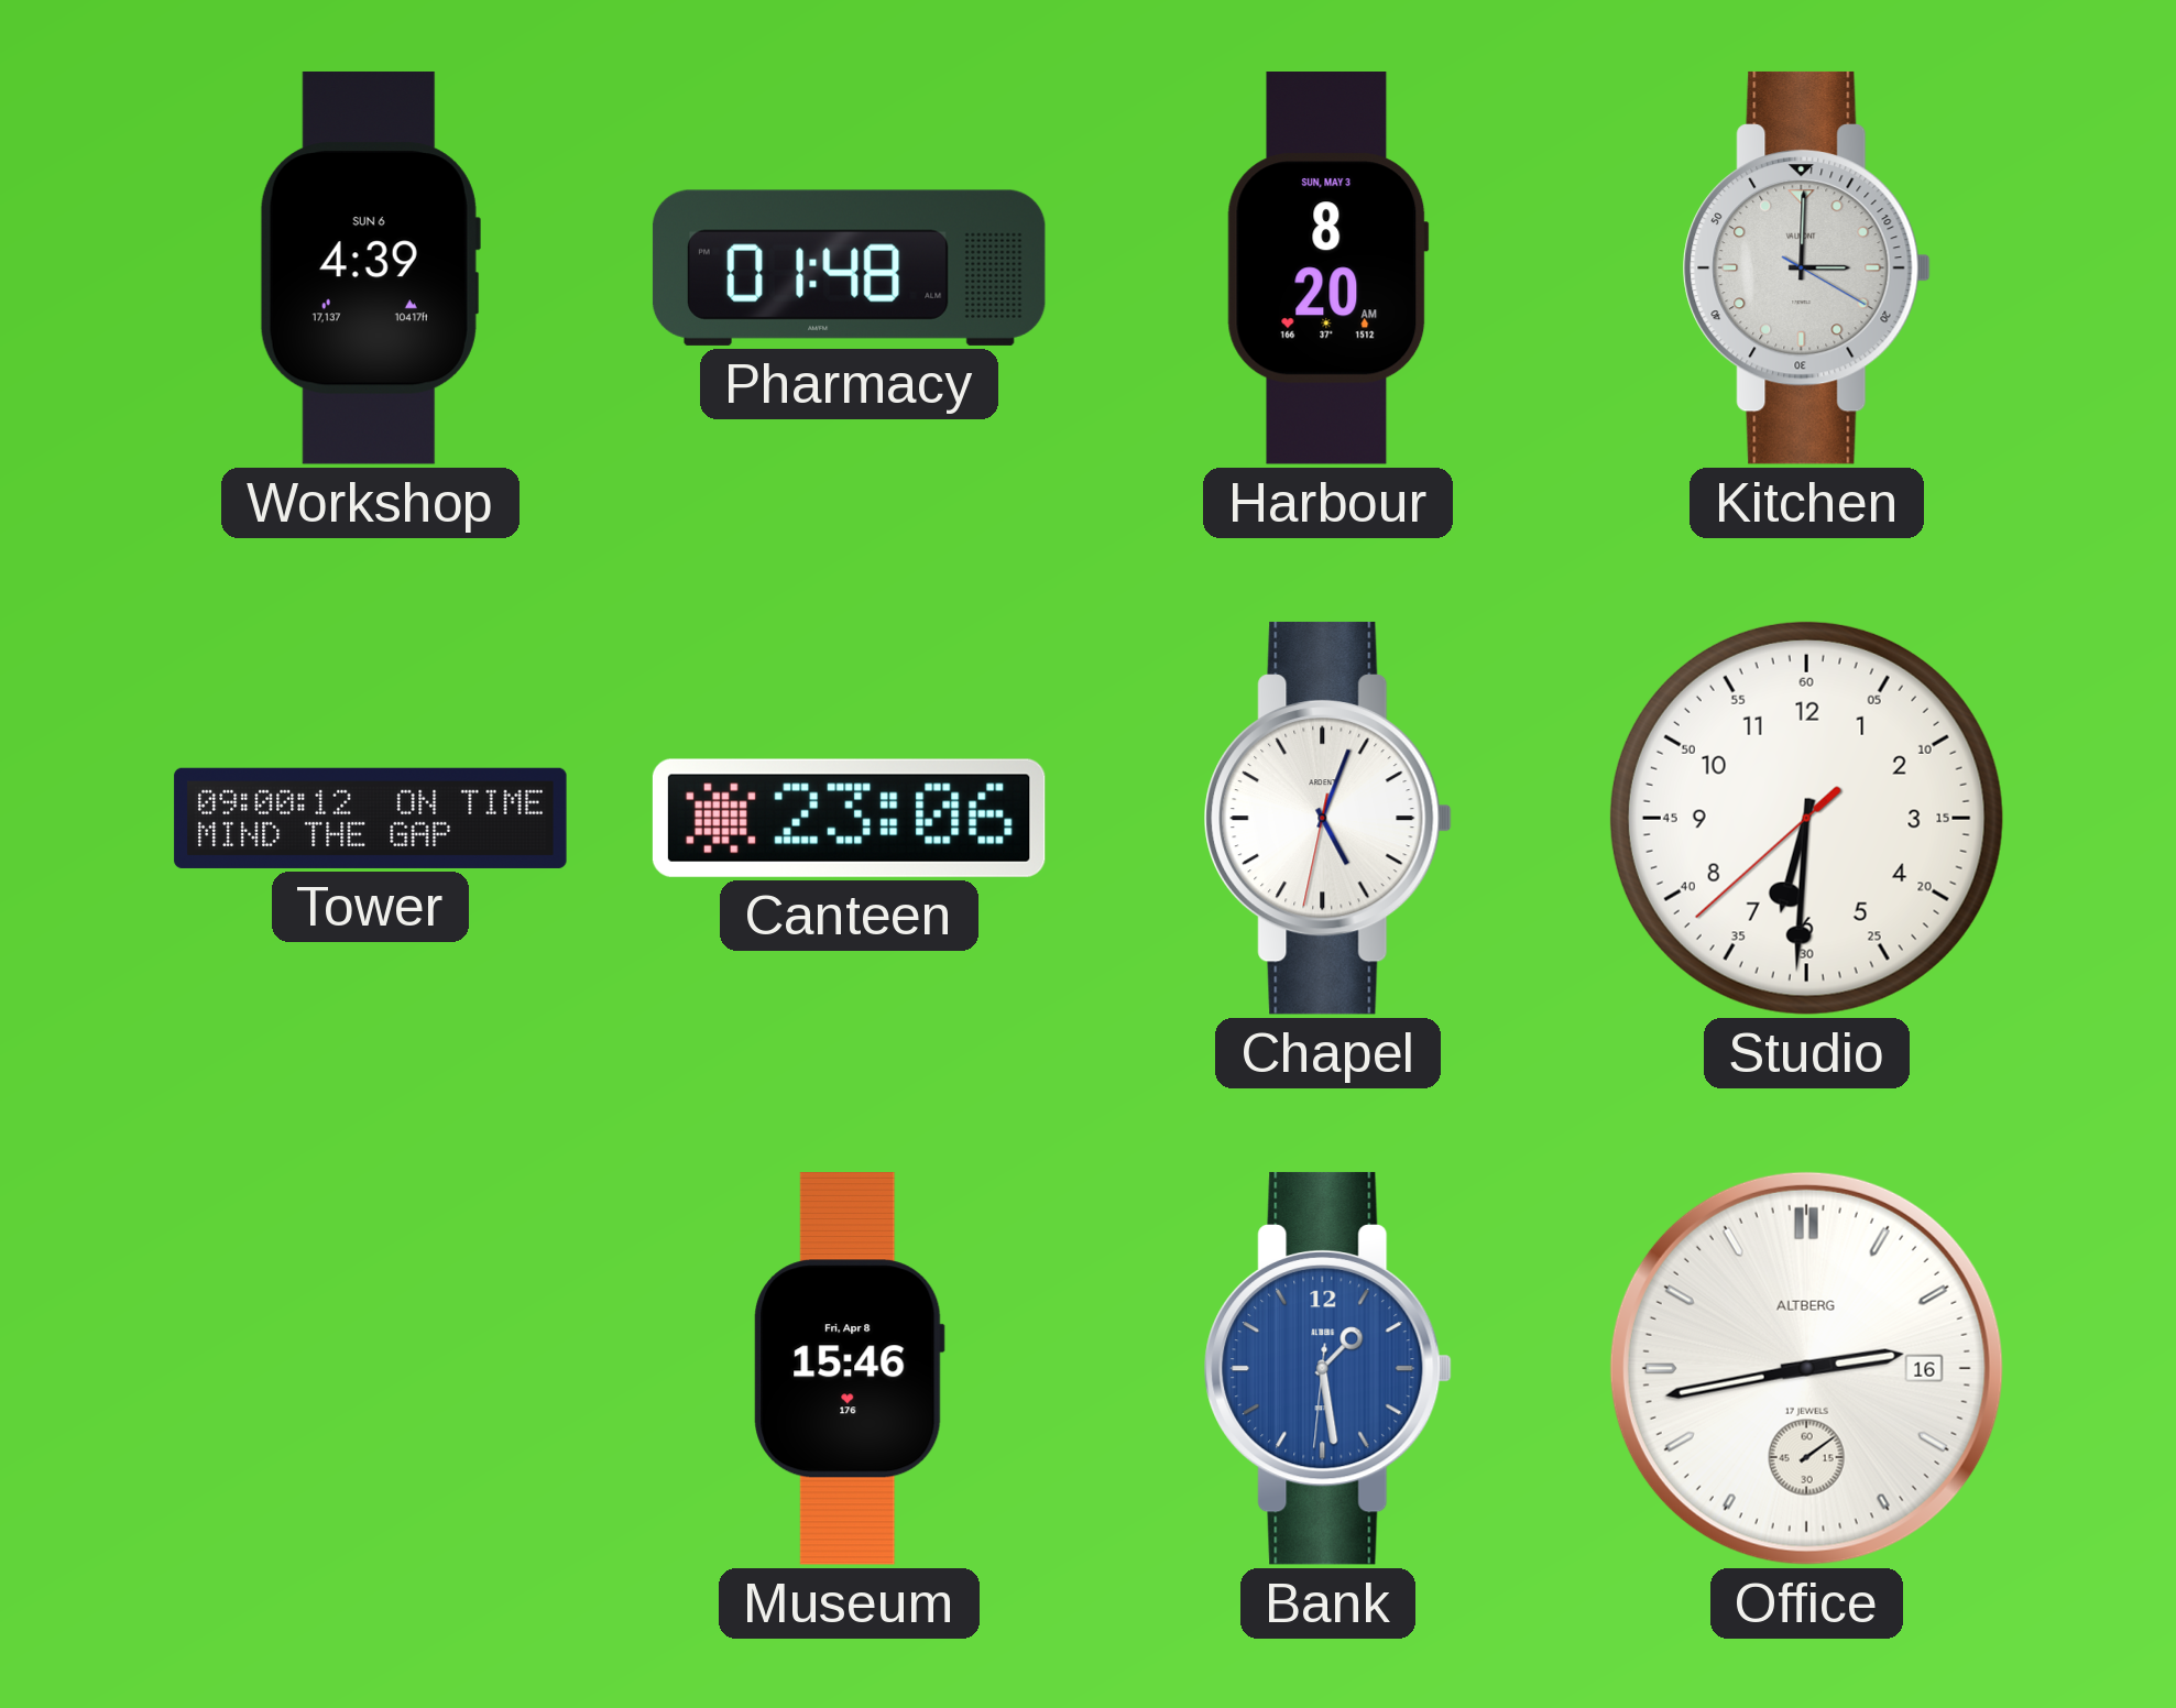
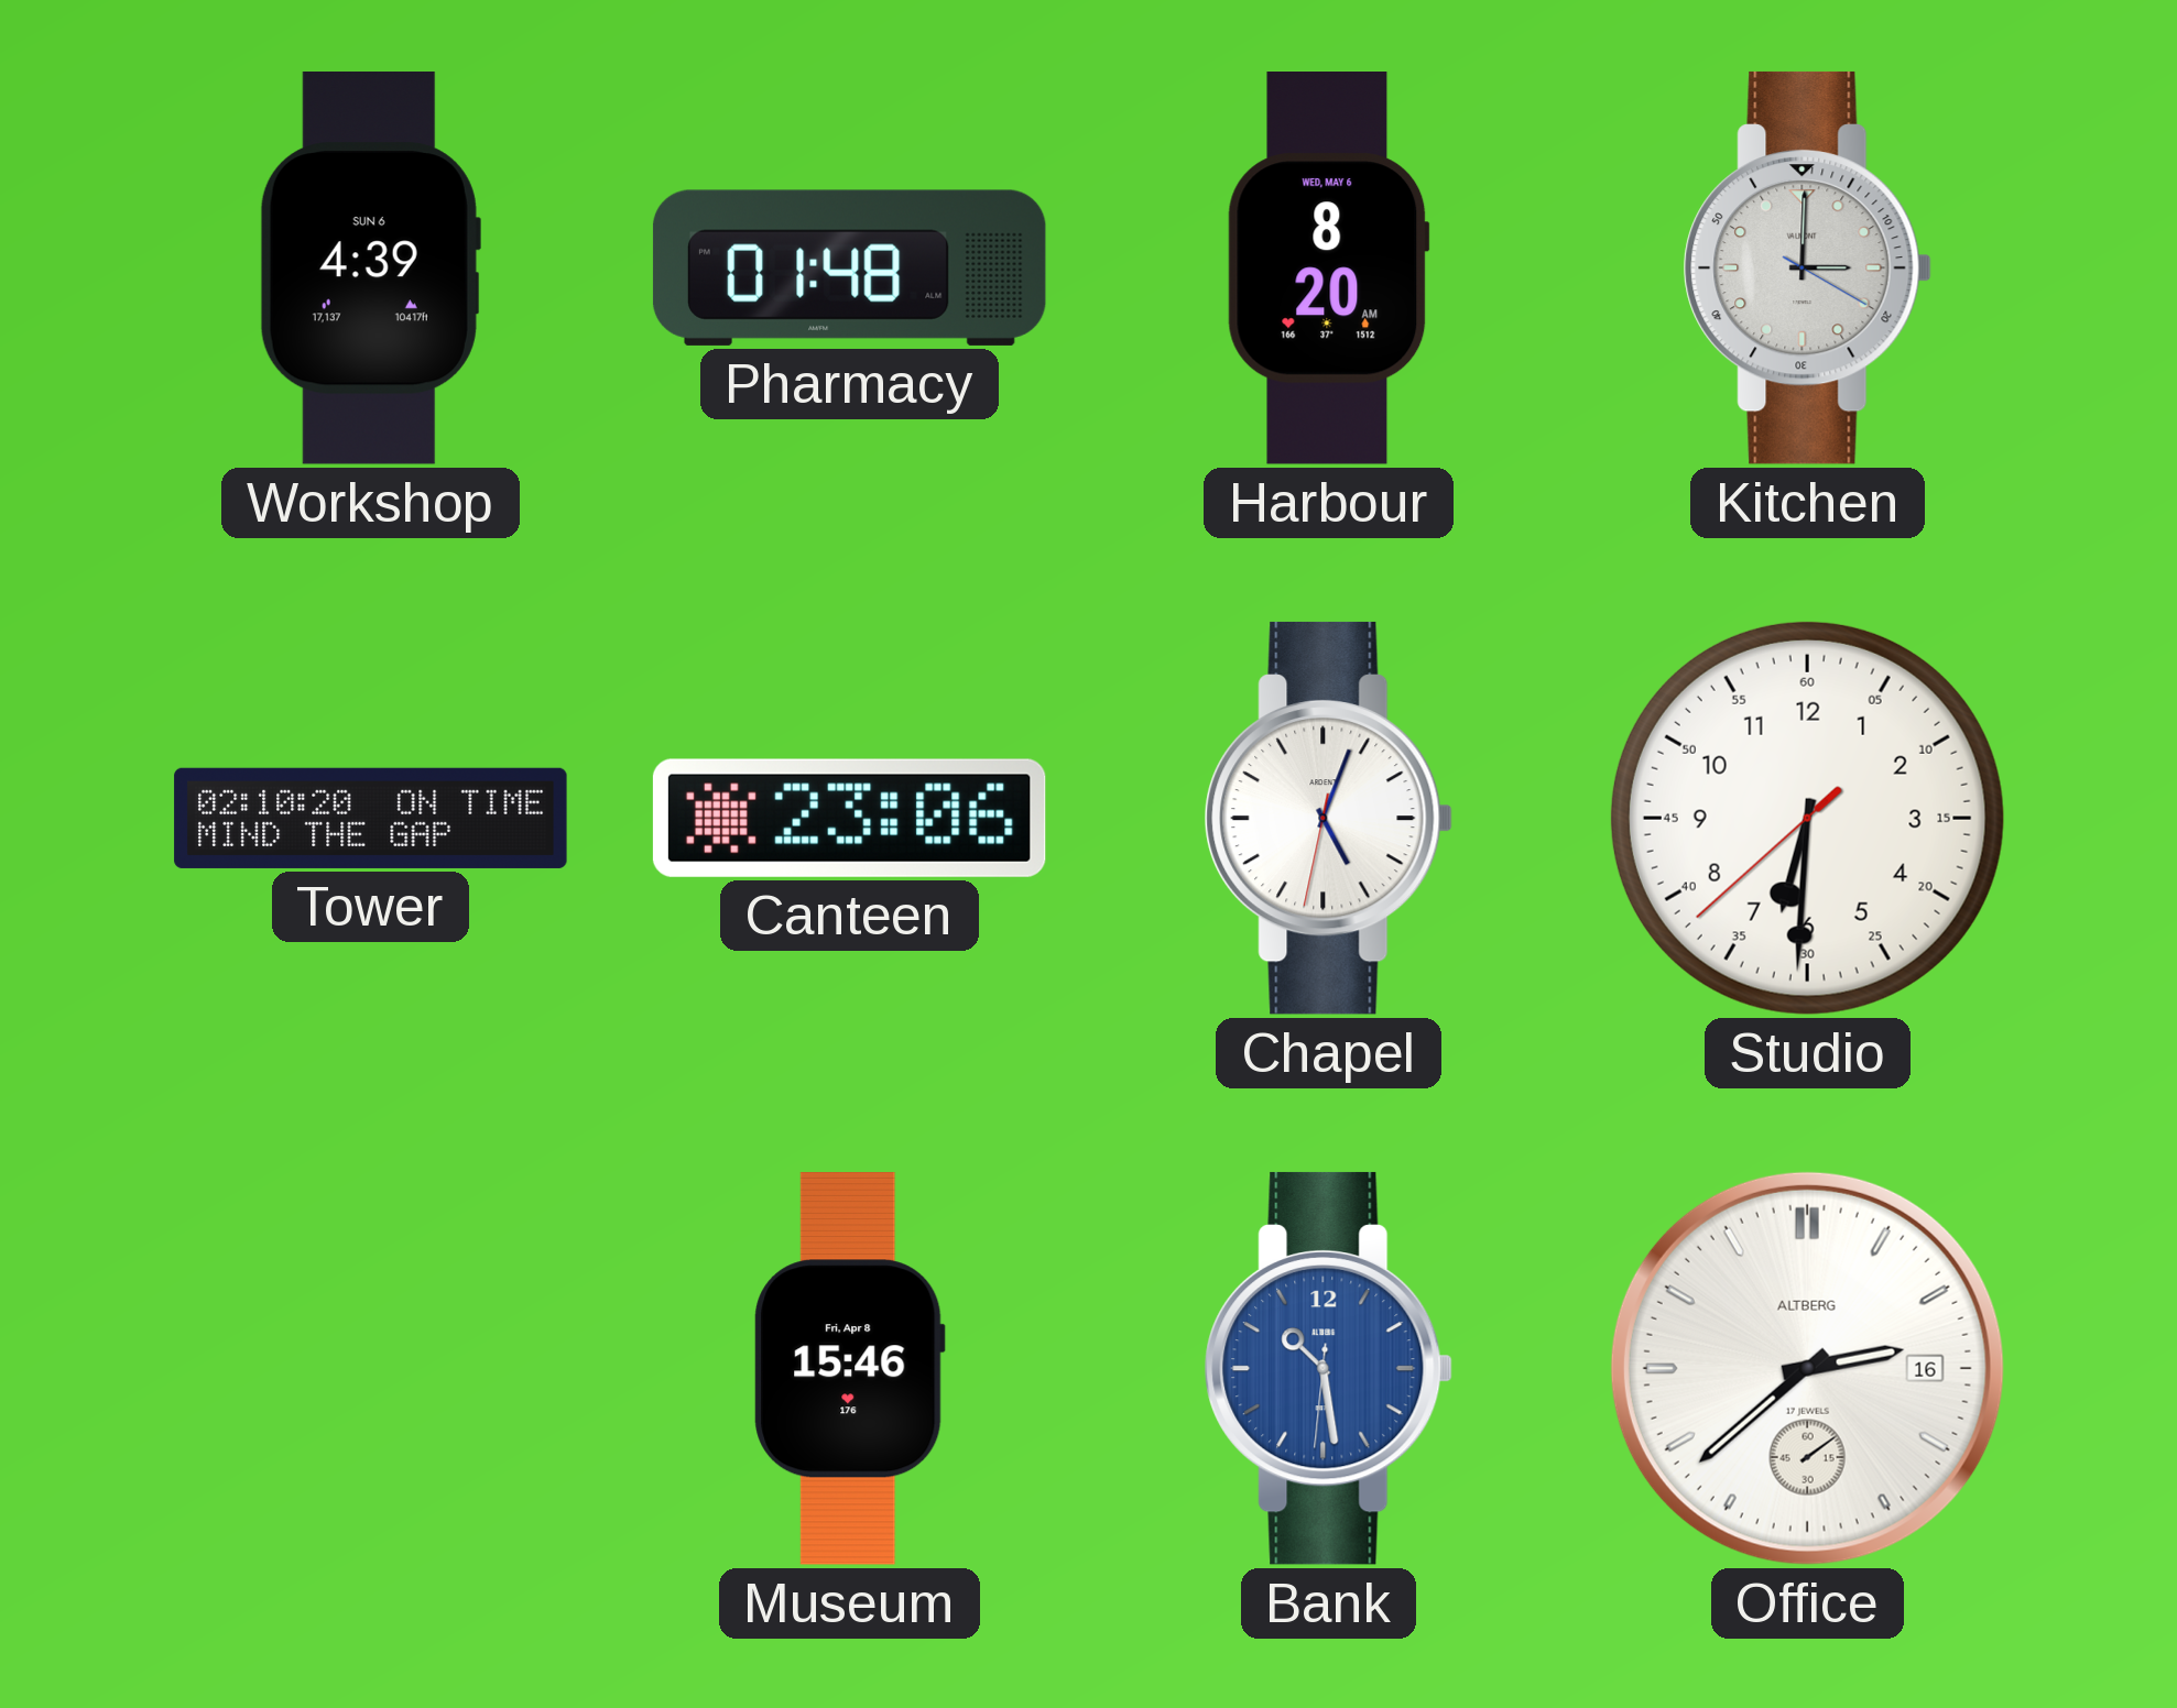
Harbour date: SUN, MAY 3 -> WED, MAY 6 (1328, 269)
Tower: 09:00 -> 02:10 (371, 818)
Bank: 1:28 -> 10:28 (1328, 1368)
Office: 2:43 -> 2:38 (1807, 1368)
